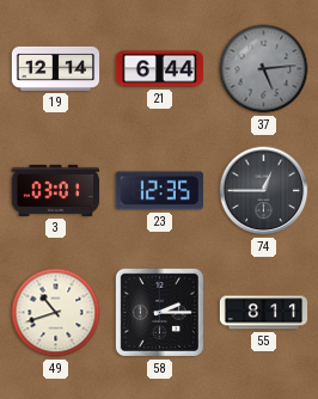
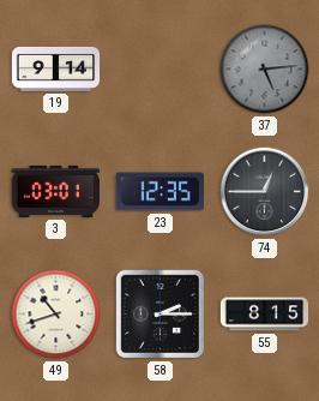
19: 12:14 -> 9:14 (56, 68)
21: 6:44 -> none (160, 69)
55: 8:11 -> 8:15 (265, 315)
